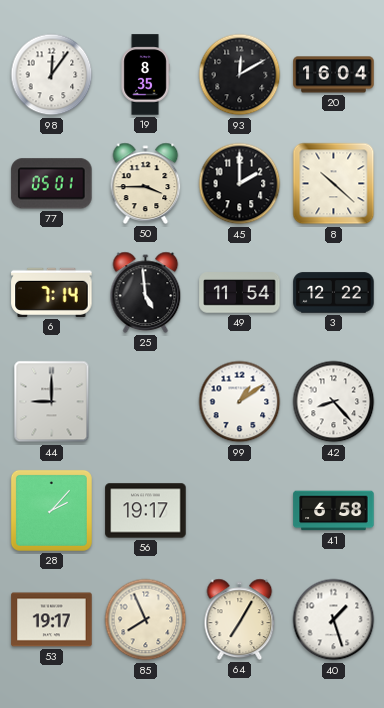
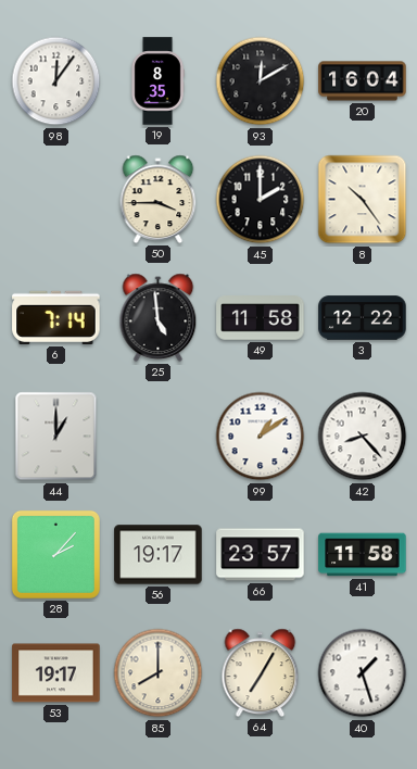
77: 05:01 -> none (52, 184)
8: 10:22 -> 10:24 (363, 200)
49: 11:54 -> 11:58 (261, 318)
44: 9:00 -> 1:00 (56, 437)
66: none -> 23:57 (261, 555)
41: 6:58 -> 11:58 (363, 555)
85: 7:56 -> 8:00 (159, 673)
